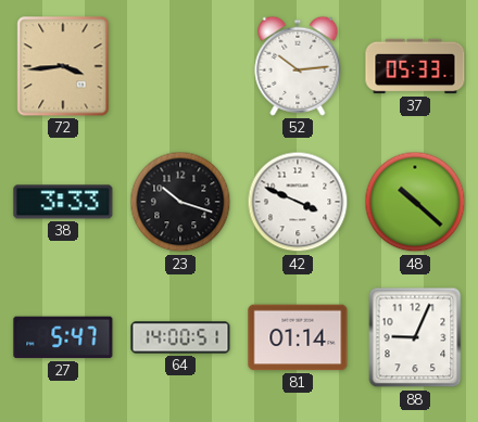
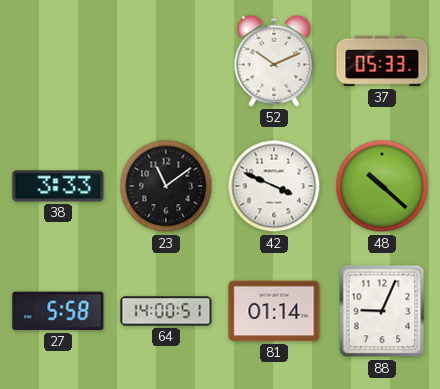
72: 3:44 -> none (63, 66)
52: 10:14 -> 10:11 (274, 61)
23: 10:18 -> 11:09 (166, 186)
27: 5:47 -> 5:58 (58, 311)
